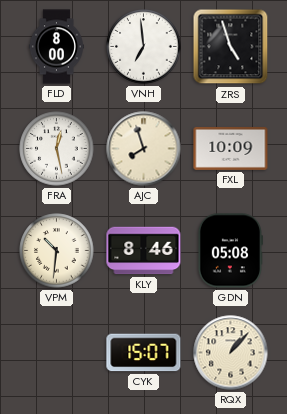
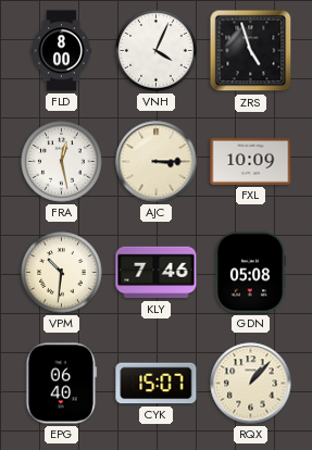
VNH: 6:59 -> 4:04 (157, 51)
AJC: 7:57 -> 3:15 (157, 162)
KLY: 8:46 -> 7:46 (157, 273)
EPG: none -> 06:40 (62, 384)
